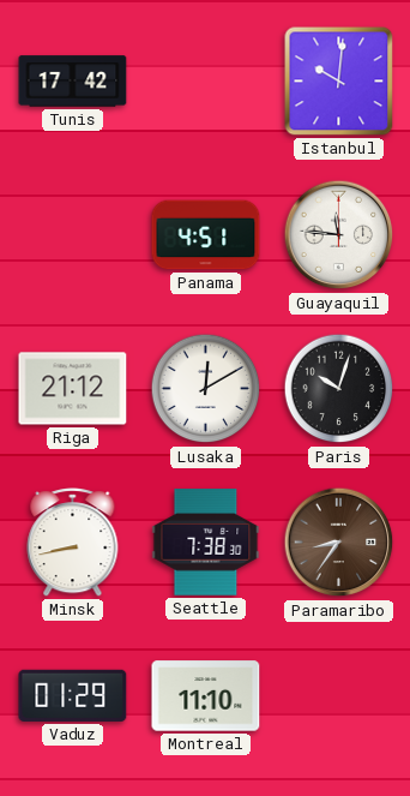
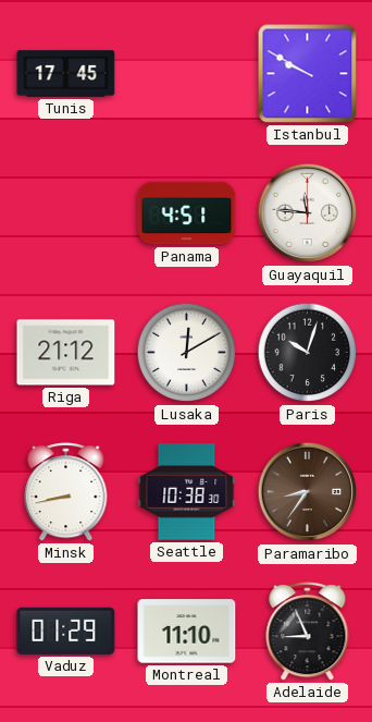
Tunis: 17:42 -> 17:45 (66, 74)
Istanbul: 10:01 -> 9:50 (308, 74)
Seattle: 7:38 -> 10:38 (187, 492)
Adelaide: none -> 8:56 (308, 632)
